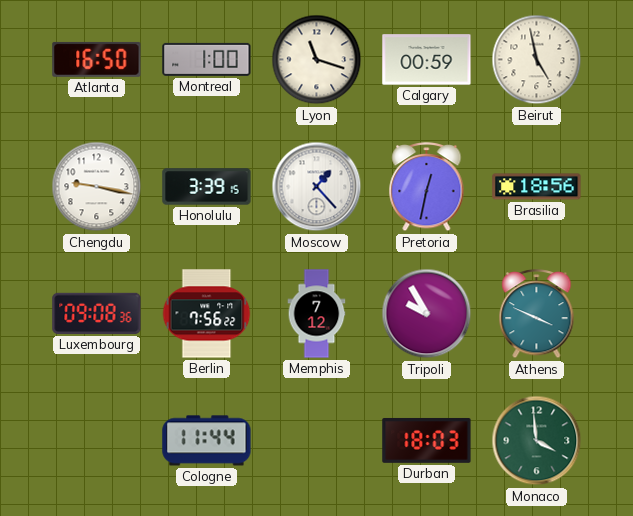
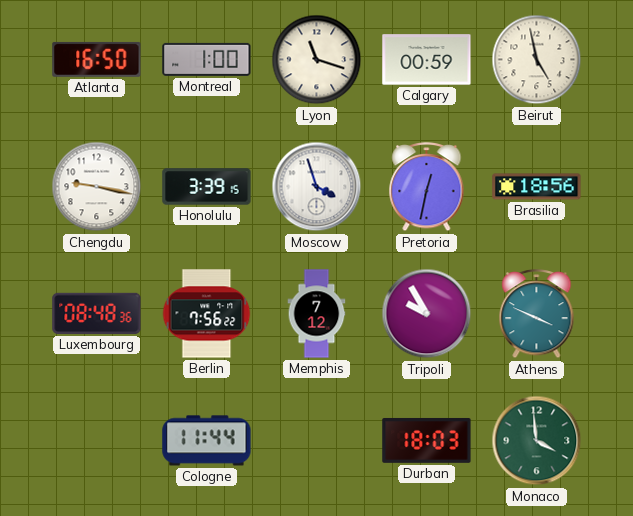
Moscow: 1:23 -> 3:57 (317, 187)
Luxembourg: 09:08 -> 08:48 (97, 313)
